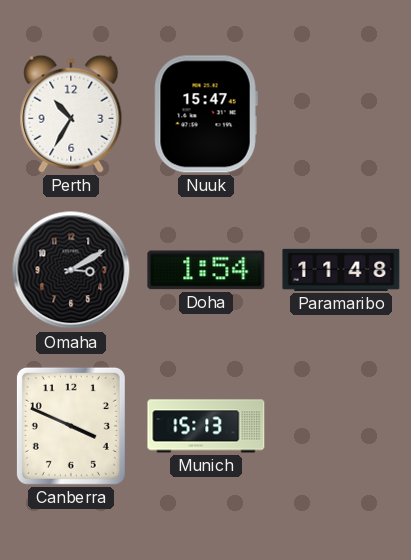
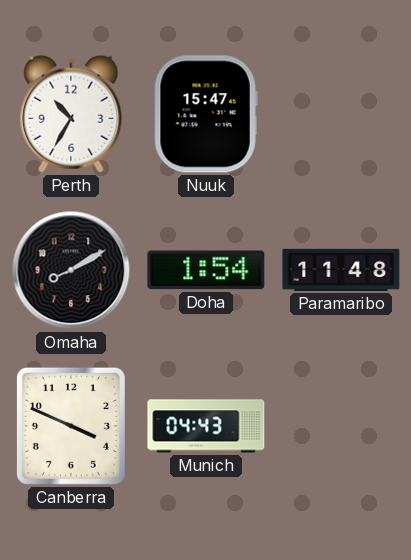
Omaha: 3:10 -> 8:10 (71, 270)
Munich: 15:13 -> 04:43 (206, 426)
